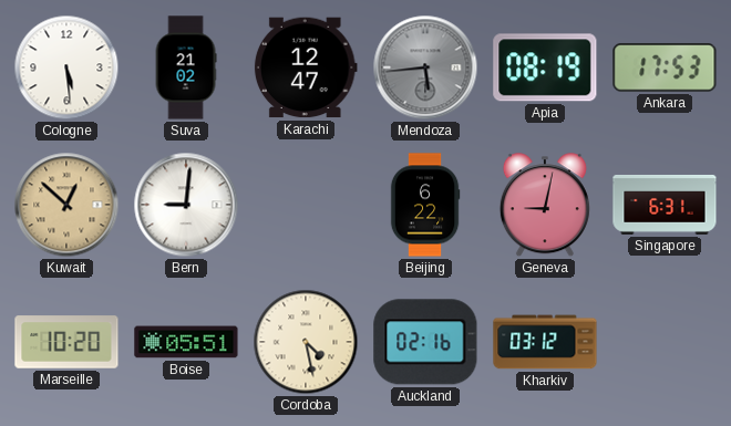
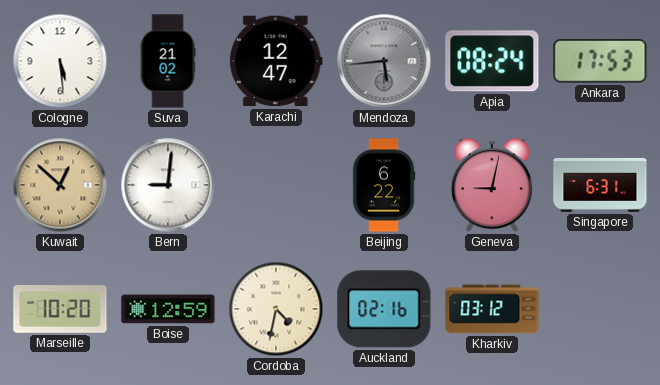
Apia: 08:19 -> 08:24 (492, 61)
Boise: 05:51 -> 12:59 (168, 309)
Cordoba: 4:28 -> 4:32 (276, 309)
